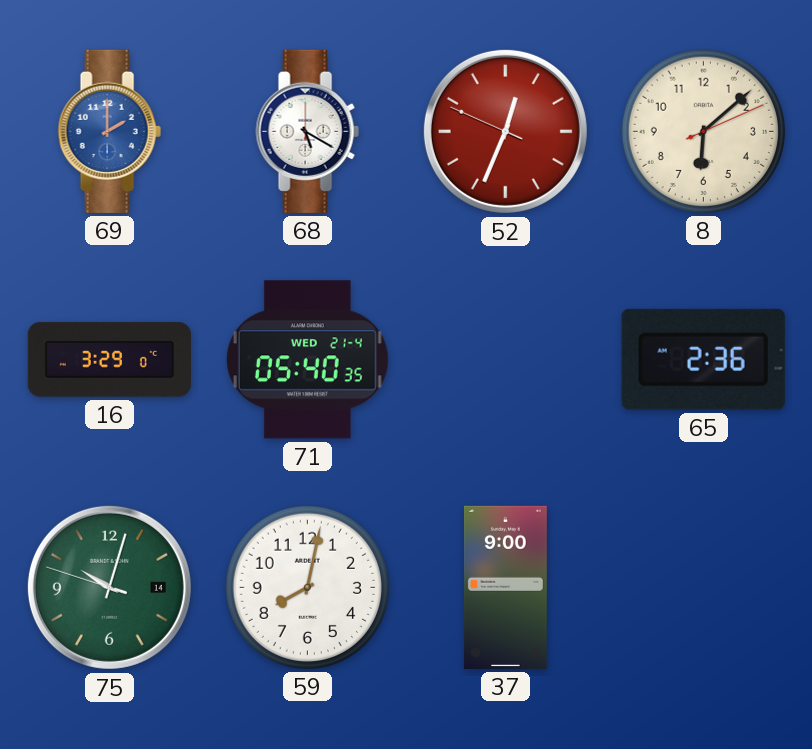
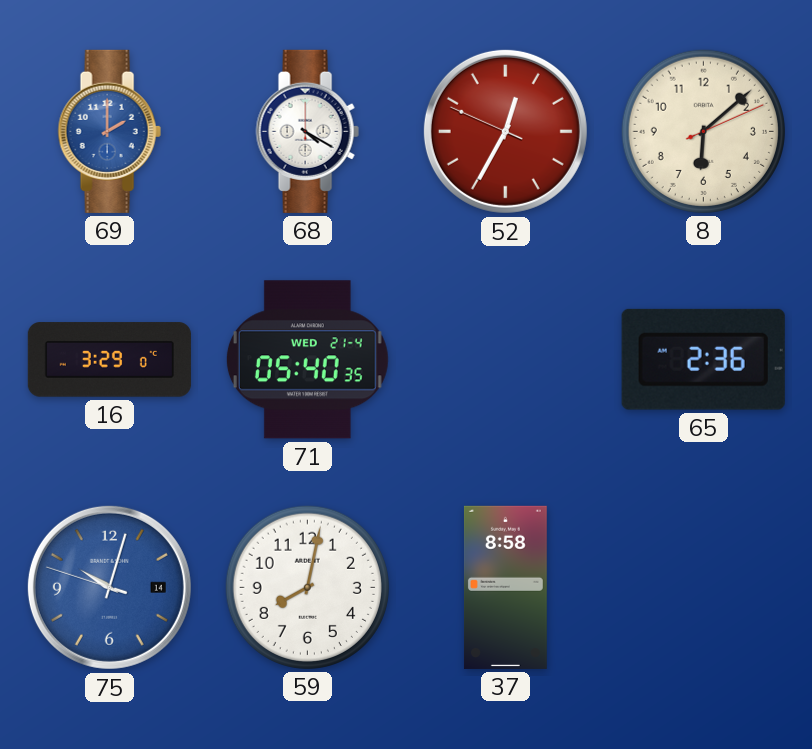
68: 5:20 -> 4:20 (307, 131)
52: 12:33 -> 12:34 (505, 131)
75 dial: green -> blue (109, 587)
37: 9:00 -> 8:58 (505, 587)
